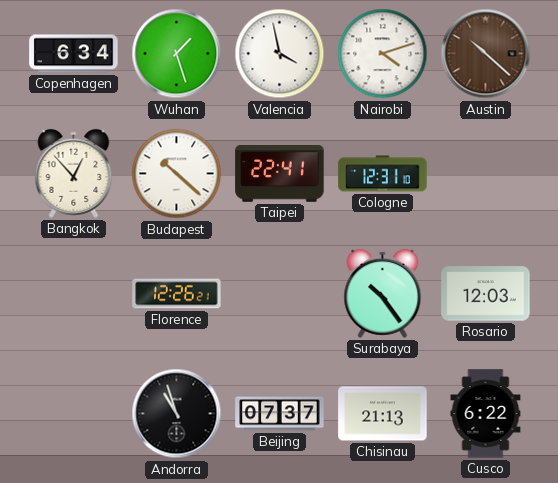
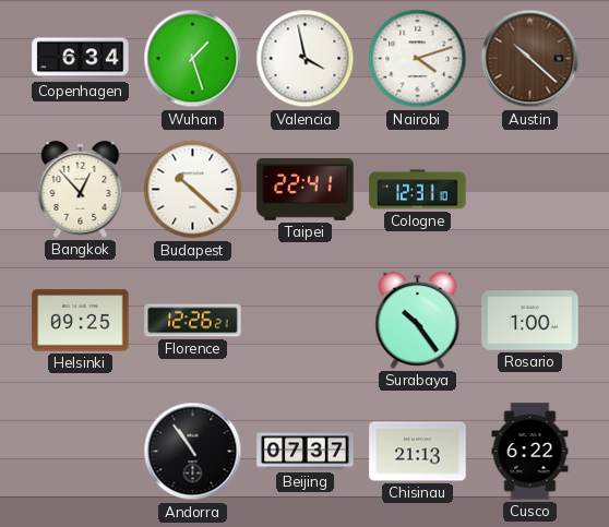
Helsinki: none -> 09:25 (81, 321)
Rosario: 12:03 -> 1:00 (530, 321)
Andorra: 10:57 -> 10:54 (193, 452)
